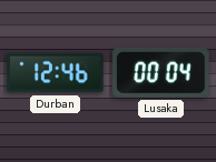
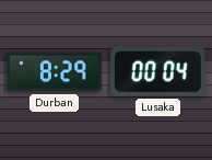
Durban: 12:46 -> 8:29 (55, 72)
